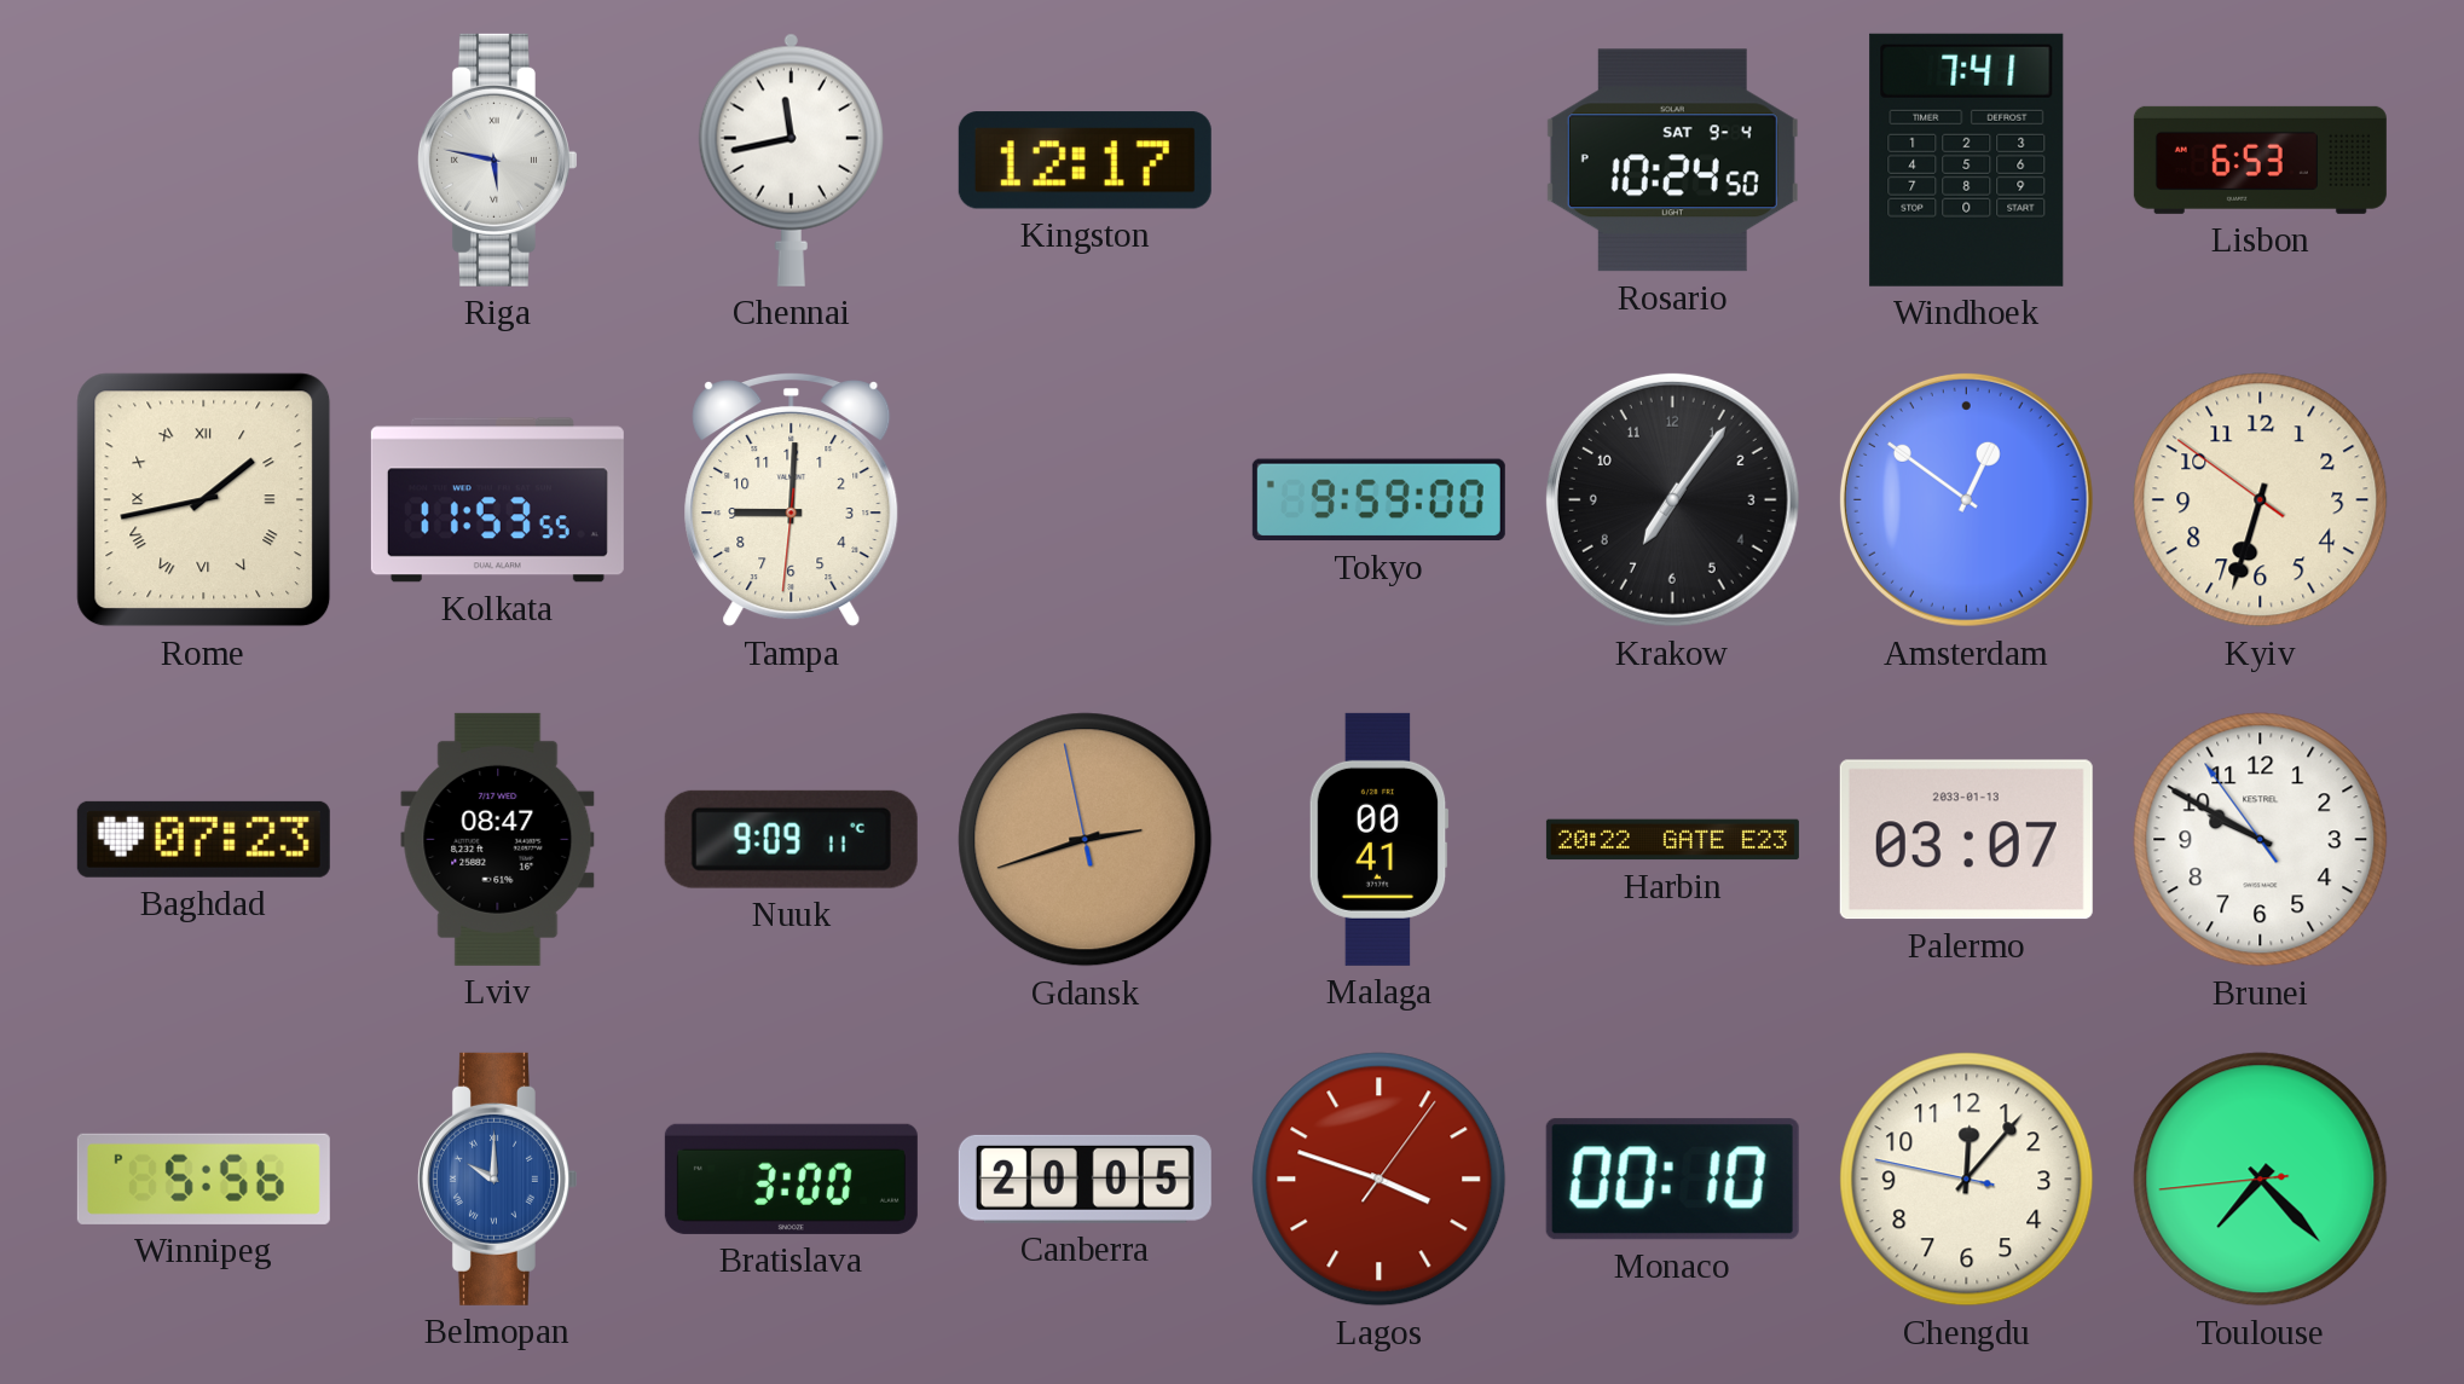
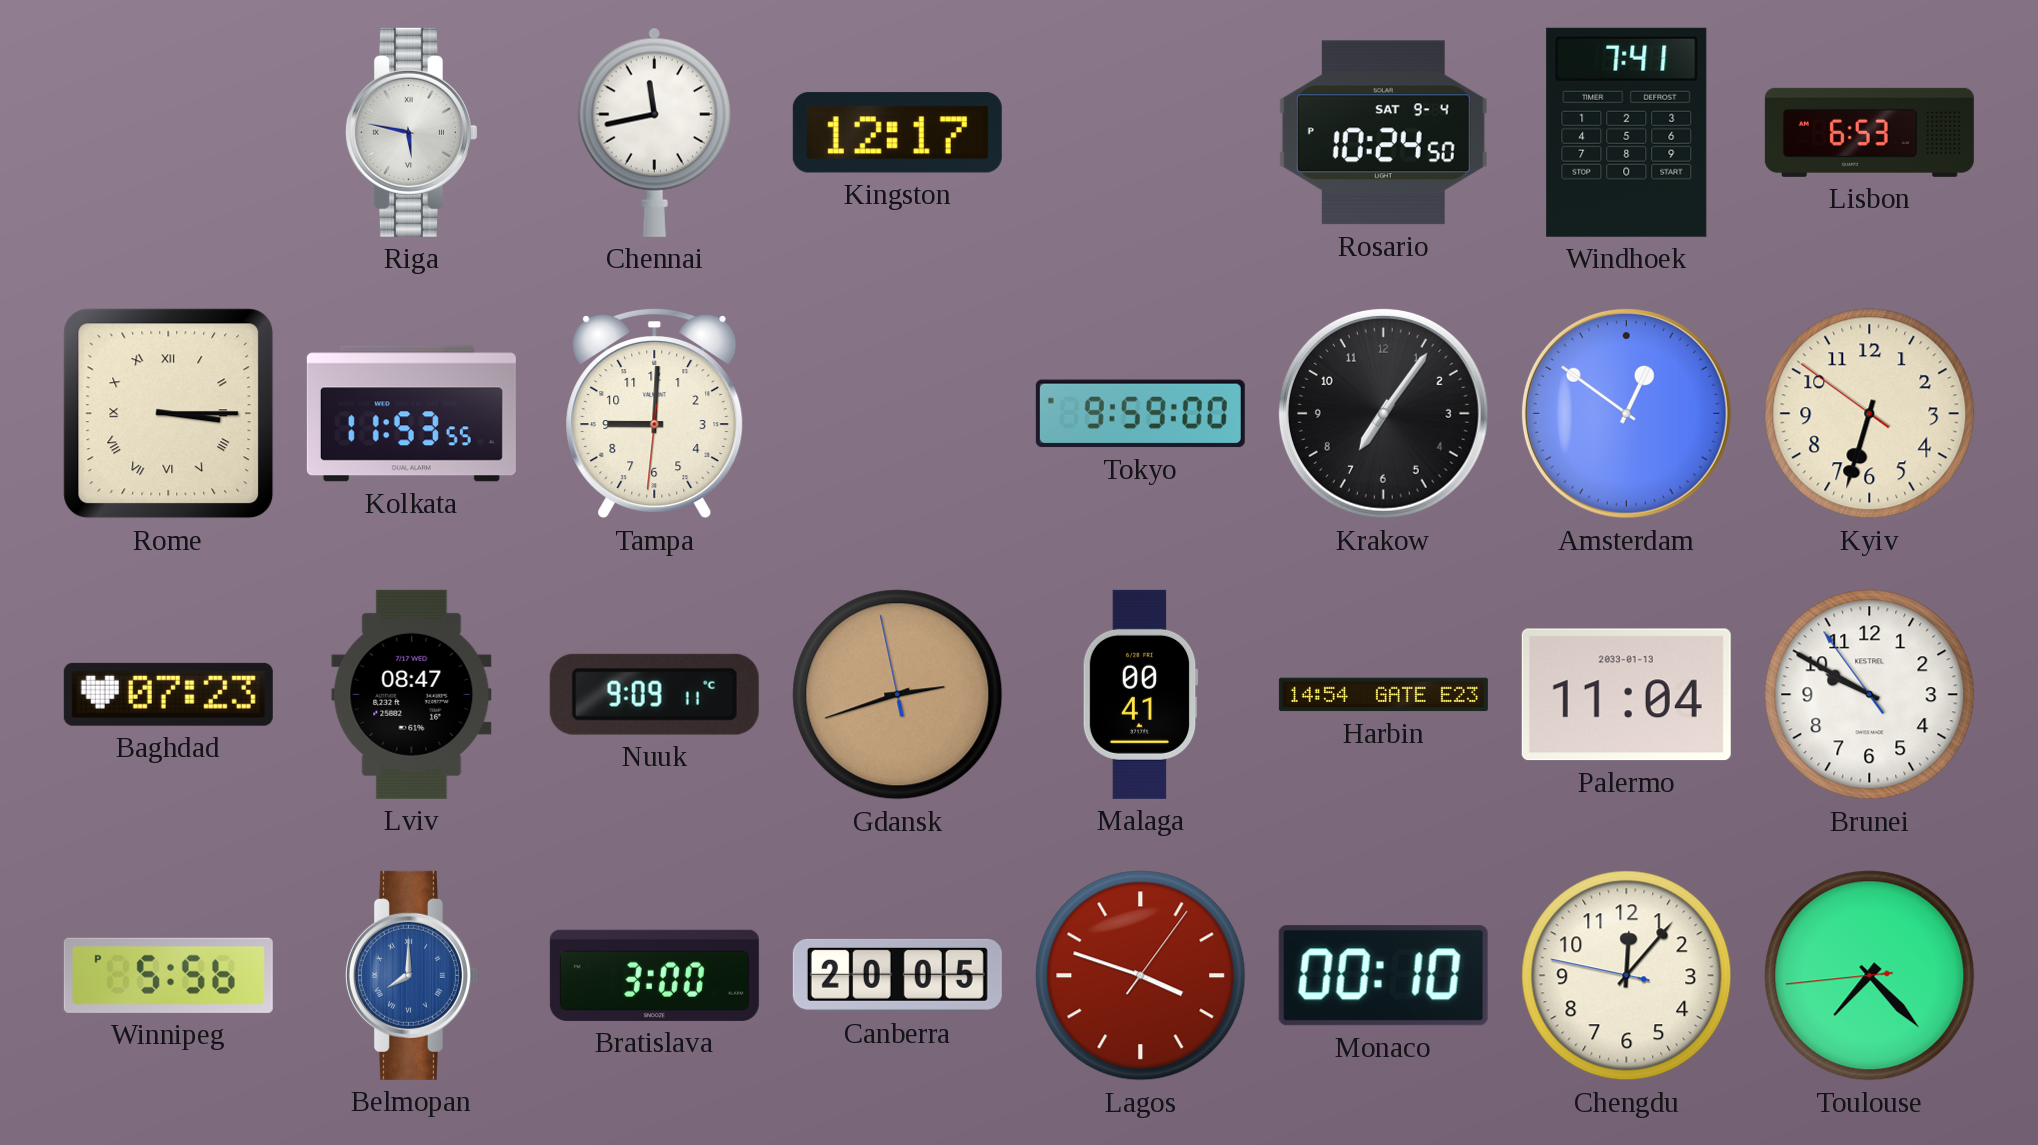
Rome: 1:43 -> 3:15 (169, 414)
Harbin: 20:22 -> 14:54 (1383, 695)
Palermo: 03:07 -> 11:04 (1626, 695)
Belmopan: 10:00 -> 8:00 (411, 975)
